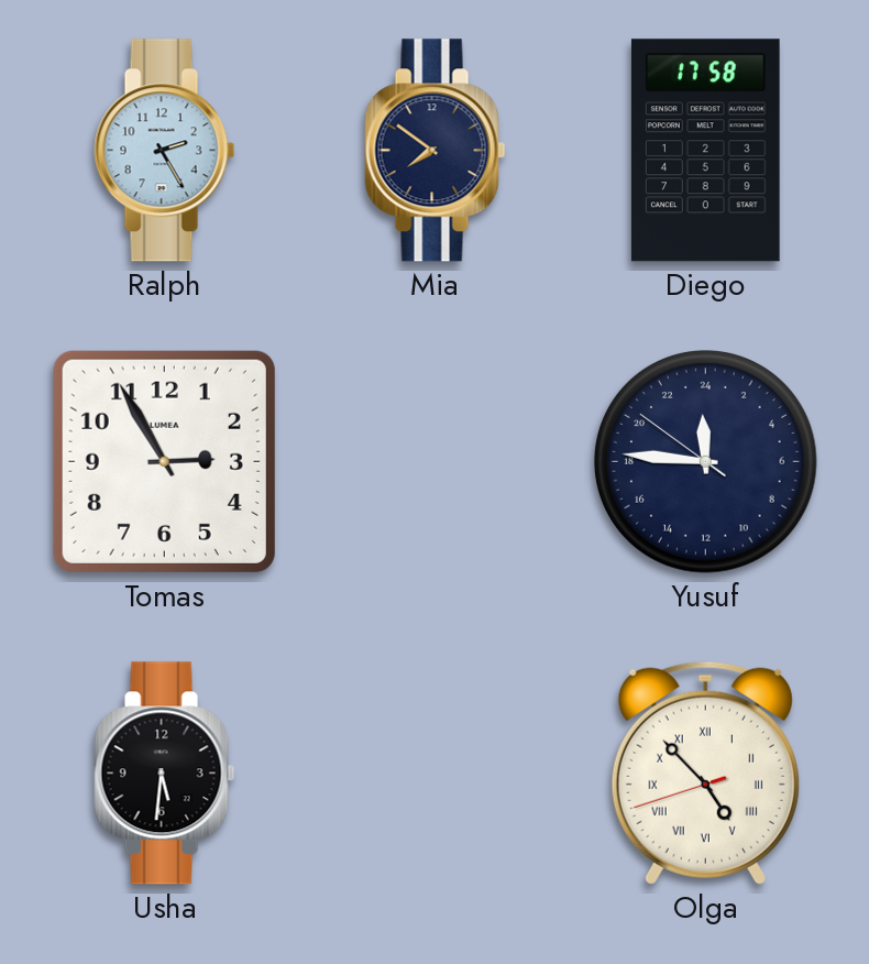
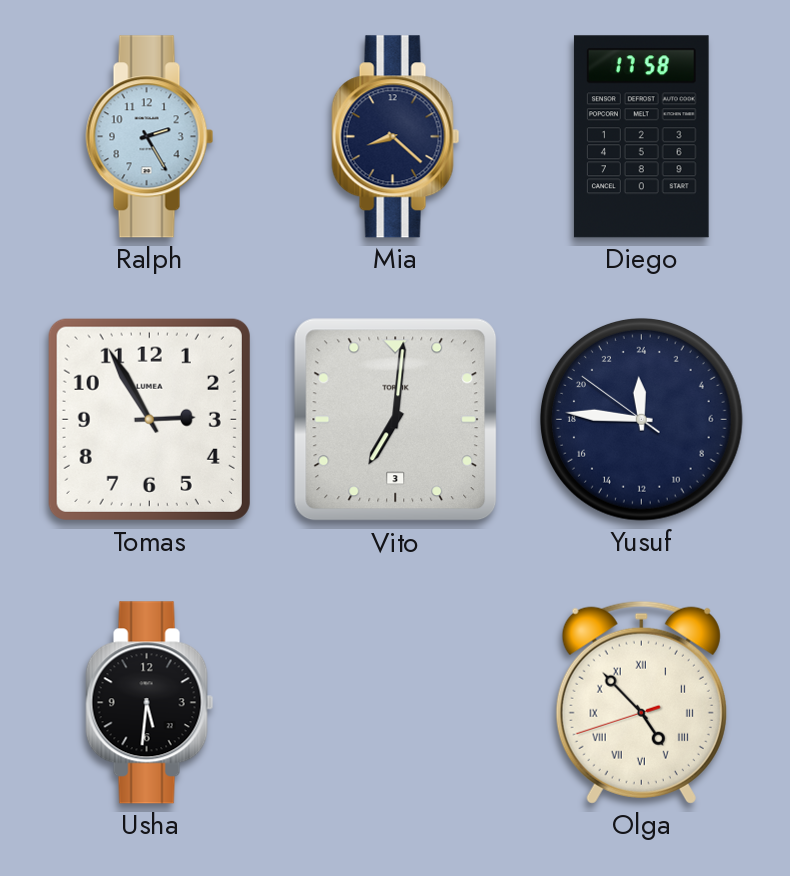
Mia: 7:51 -> 8:22 (396, 137)
Vito: none -> 7:01 (396, 420)
